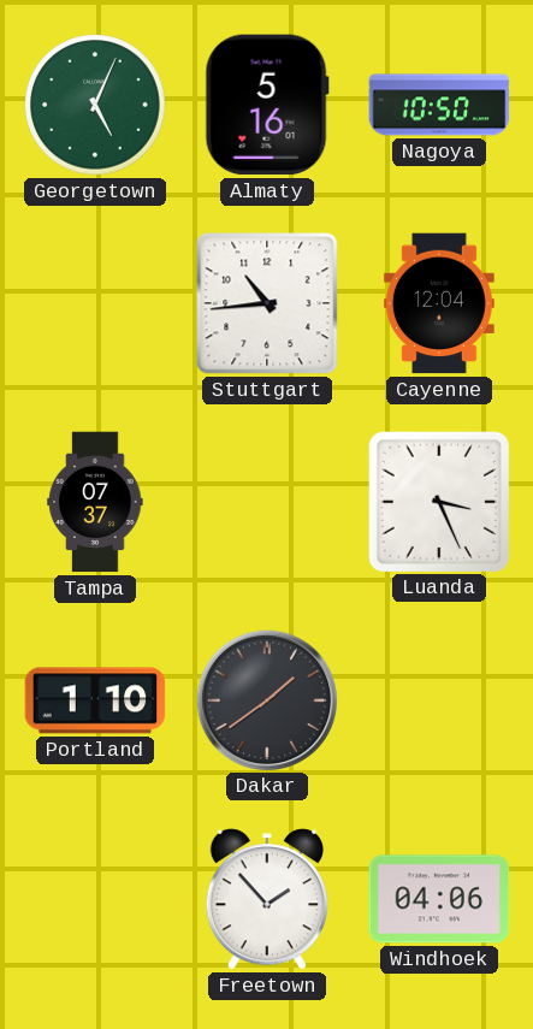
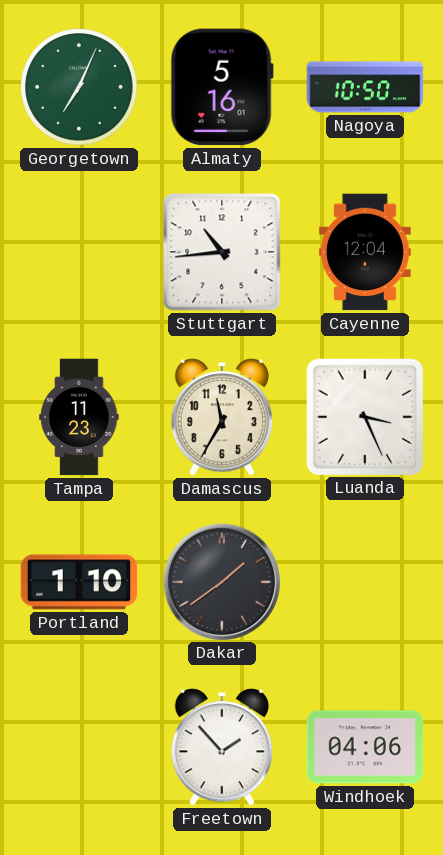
Georgetown: 5:04 -> 7:04 (79, 87)
Tampa: 07:37 -> 11:23 (79, 417)
Damascus: none -> 11:35 (221, 417)
